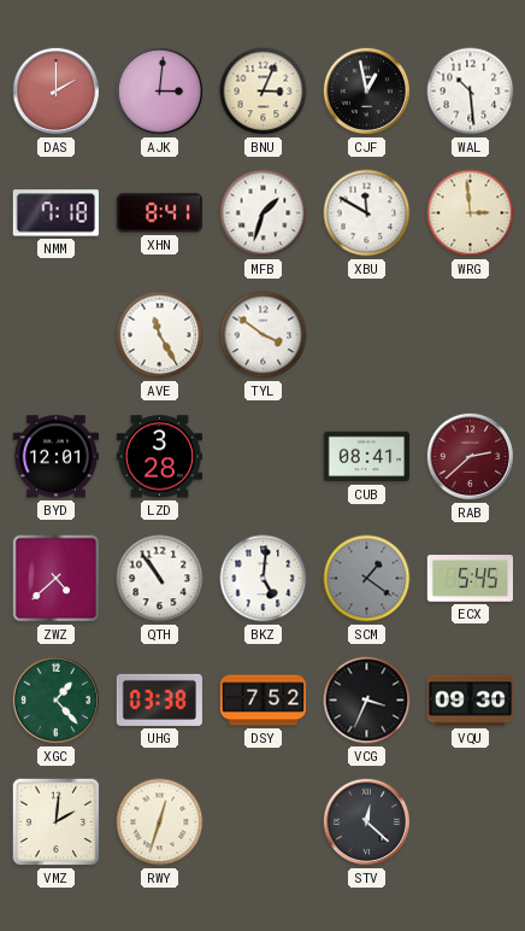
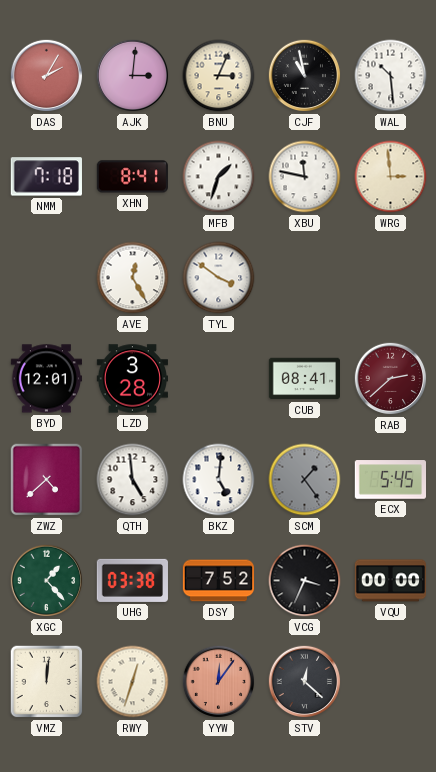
DAS: 2:00 -> 2:05 (47, 76)
CJF: 12:58 -> 10:58 (305, 76)
XBU: 11:50 -> 11:47 (305, 177)
AVE: 11:25 -> 12:25 (133, 278)
QTH: 10:54 -> 4:59 (133, 480)
SCM: 1:21 -> 1:24 (305, 480)
VQU: 09:30 -> 00:00 (390, 581)
VMZ: 2:01 -> 12:01 (47, 682)
YYW: none -> 12:06 (219, 682)
